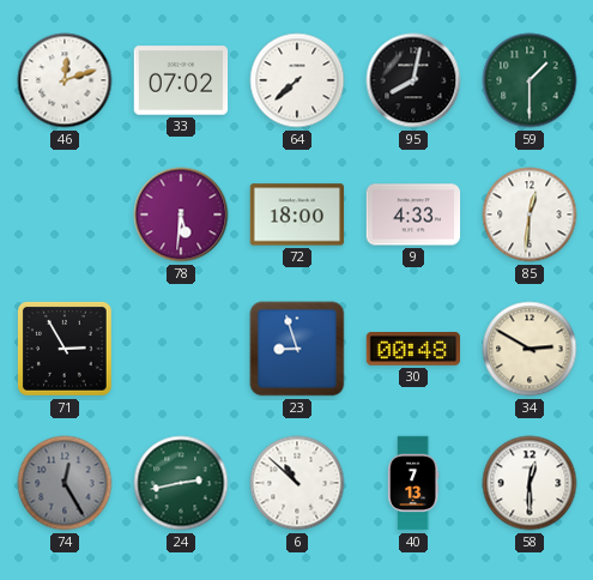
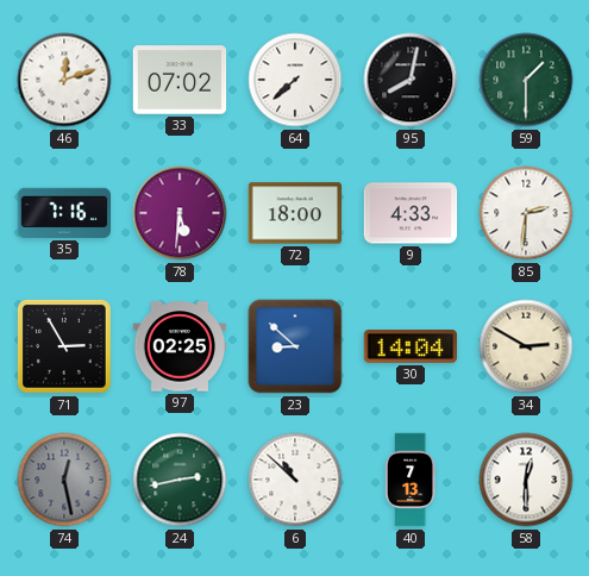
35: none -> 7:16 (64, 213)
85: 12:31 -> 2:31 (526, 213)
97: none -> 02:25 (180, 346)
23: 8:57 -> 8:52 (295, 346)
30: 00:48 -> 14:04 (411, 346)
74: 12:25 -> 12:28 (64, 480)
